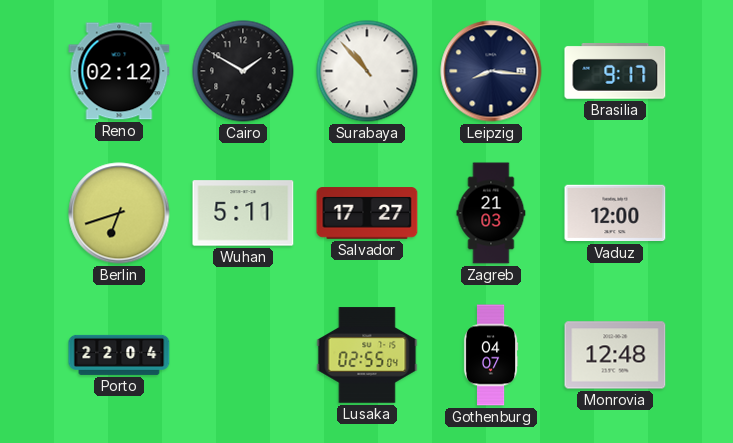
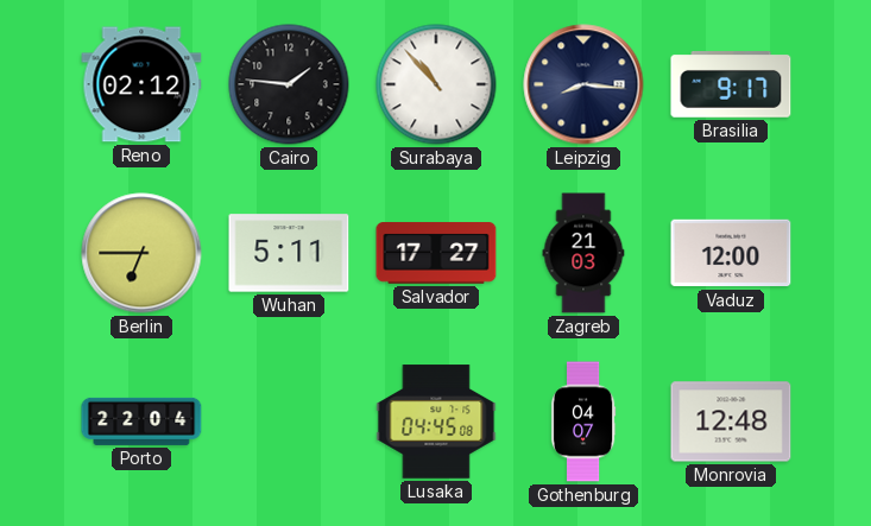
Cairo: 1:50 -> 1:46 (289, 84)
Berlin: 6:42 -> 6:45 (141, 253)
Lusaka: 02:55 -> 04:45 (436, 422)
